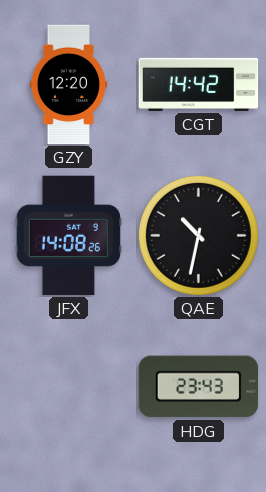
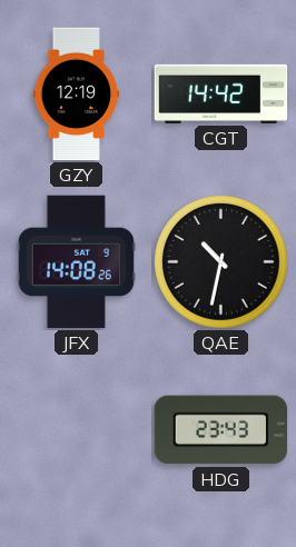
GZY: 12:20 -> 12:19 (77, 95)
